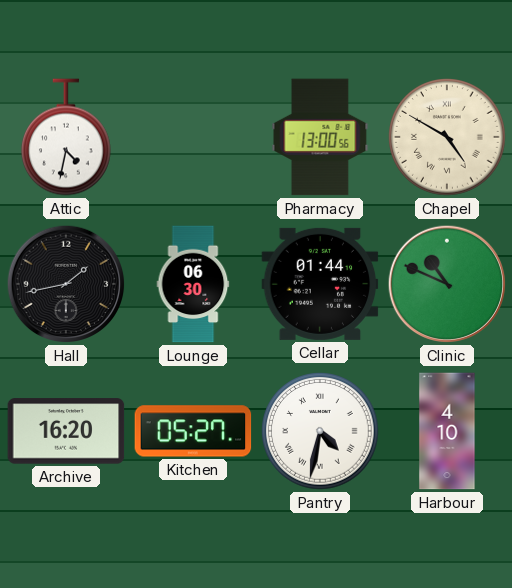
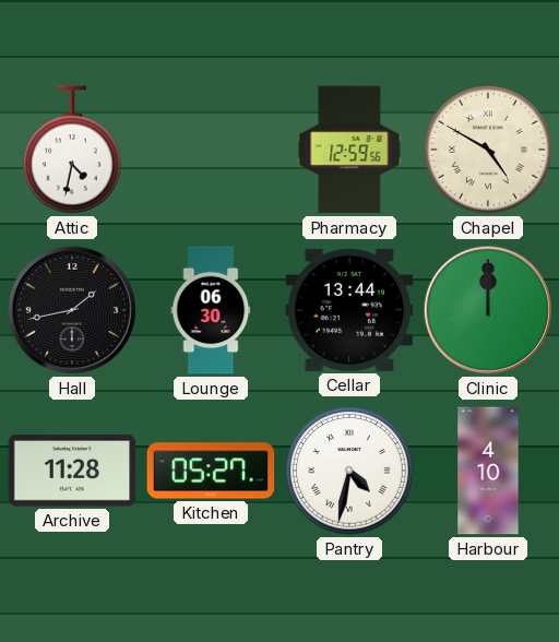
Pharmacy: 13:00 -> 12:59 (349, 150)
Cellar: 01:44 -> 13:44 (349, 310)
Clinic: 10:49 -> 12:00 (488, 310)
Archive: 16:20 -> 11:28 (72, 471)
